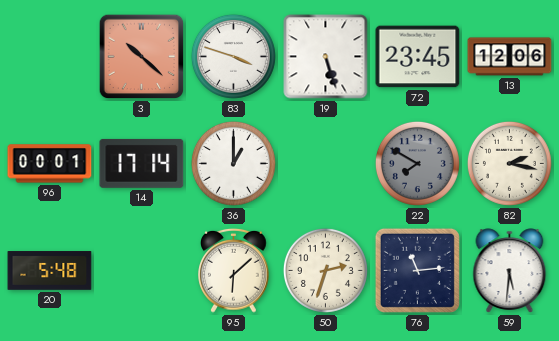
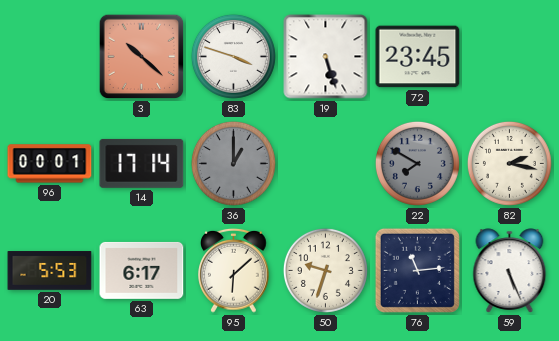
13: 12:06 -> none (510, 57)
36 dial: white -> grey (233, 163)
20: 5:48 -> 5:53 (50, 271)
63: none -> 6:17 (142, 270)
50: 2:33 -> 9:33 (325, 270)
59: 5:31 -> 5:26 (510, 271)
